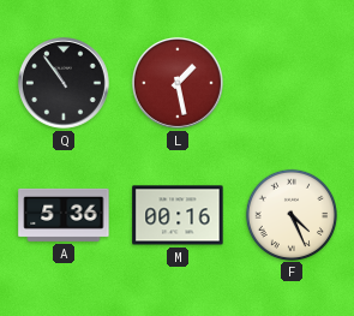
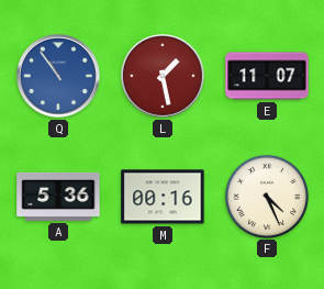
Q dial: black -> blue (58, 76)
E: none -> 11:07 (267, 76)
